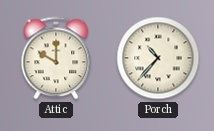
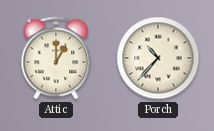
Attic: 10:00 -> 1:00 (56, 58)
